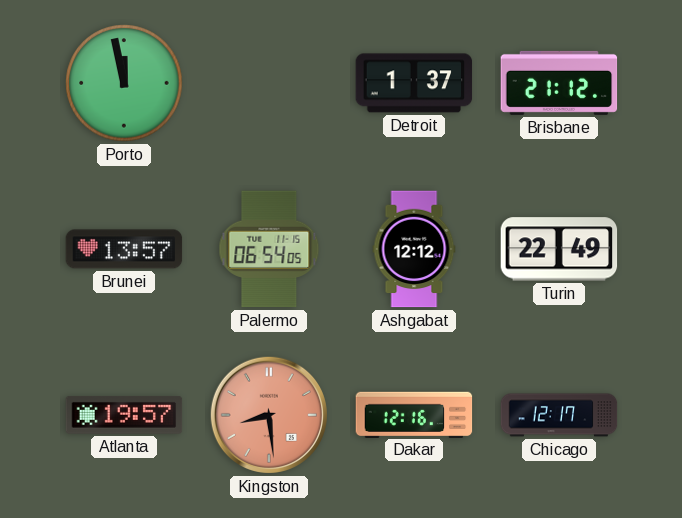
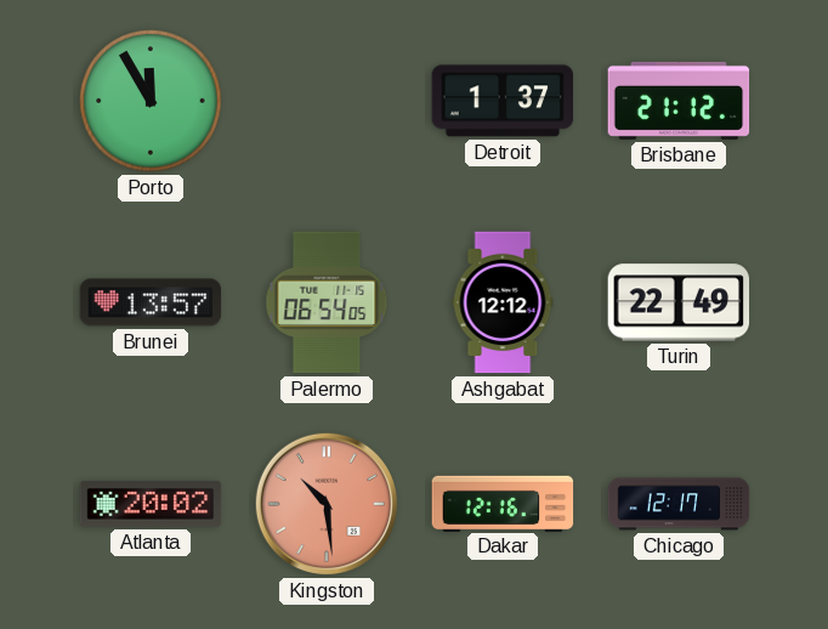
Porto: 11:58 -> 11:55 (151, 101)
Atlanta: 19:57 -> 20:02 (151, 505)
Kingston: 8:29 -> 10:29 (327, 504)
